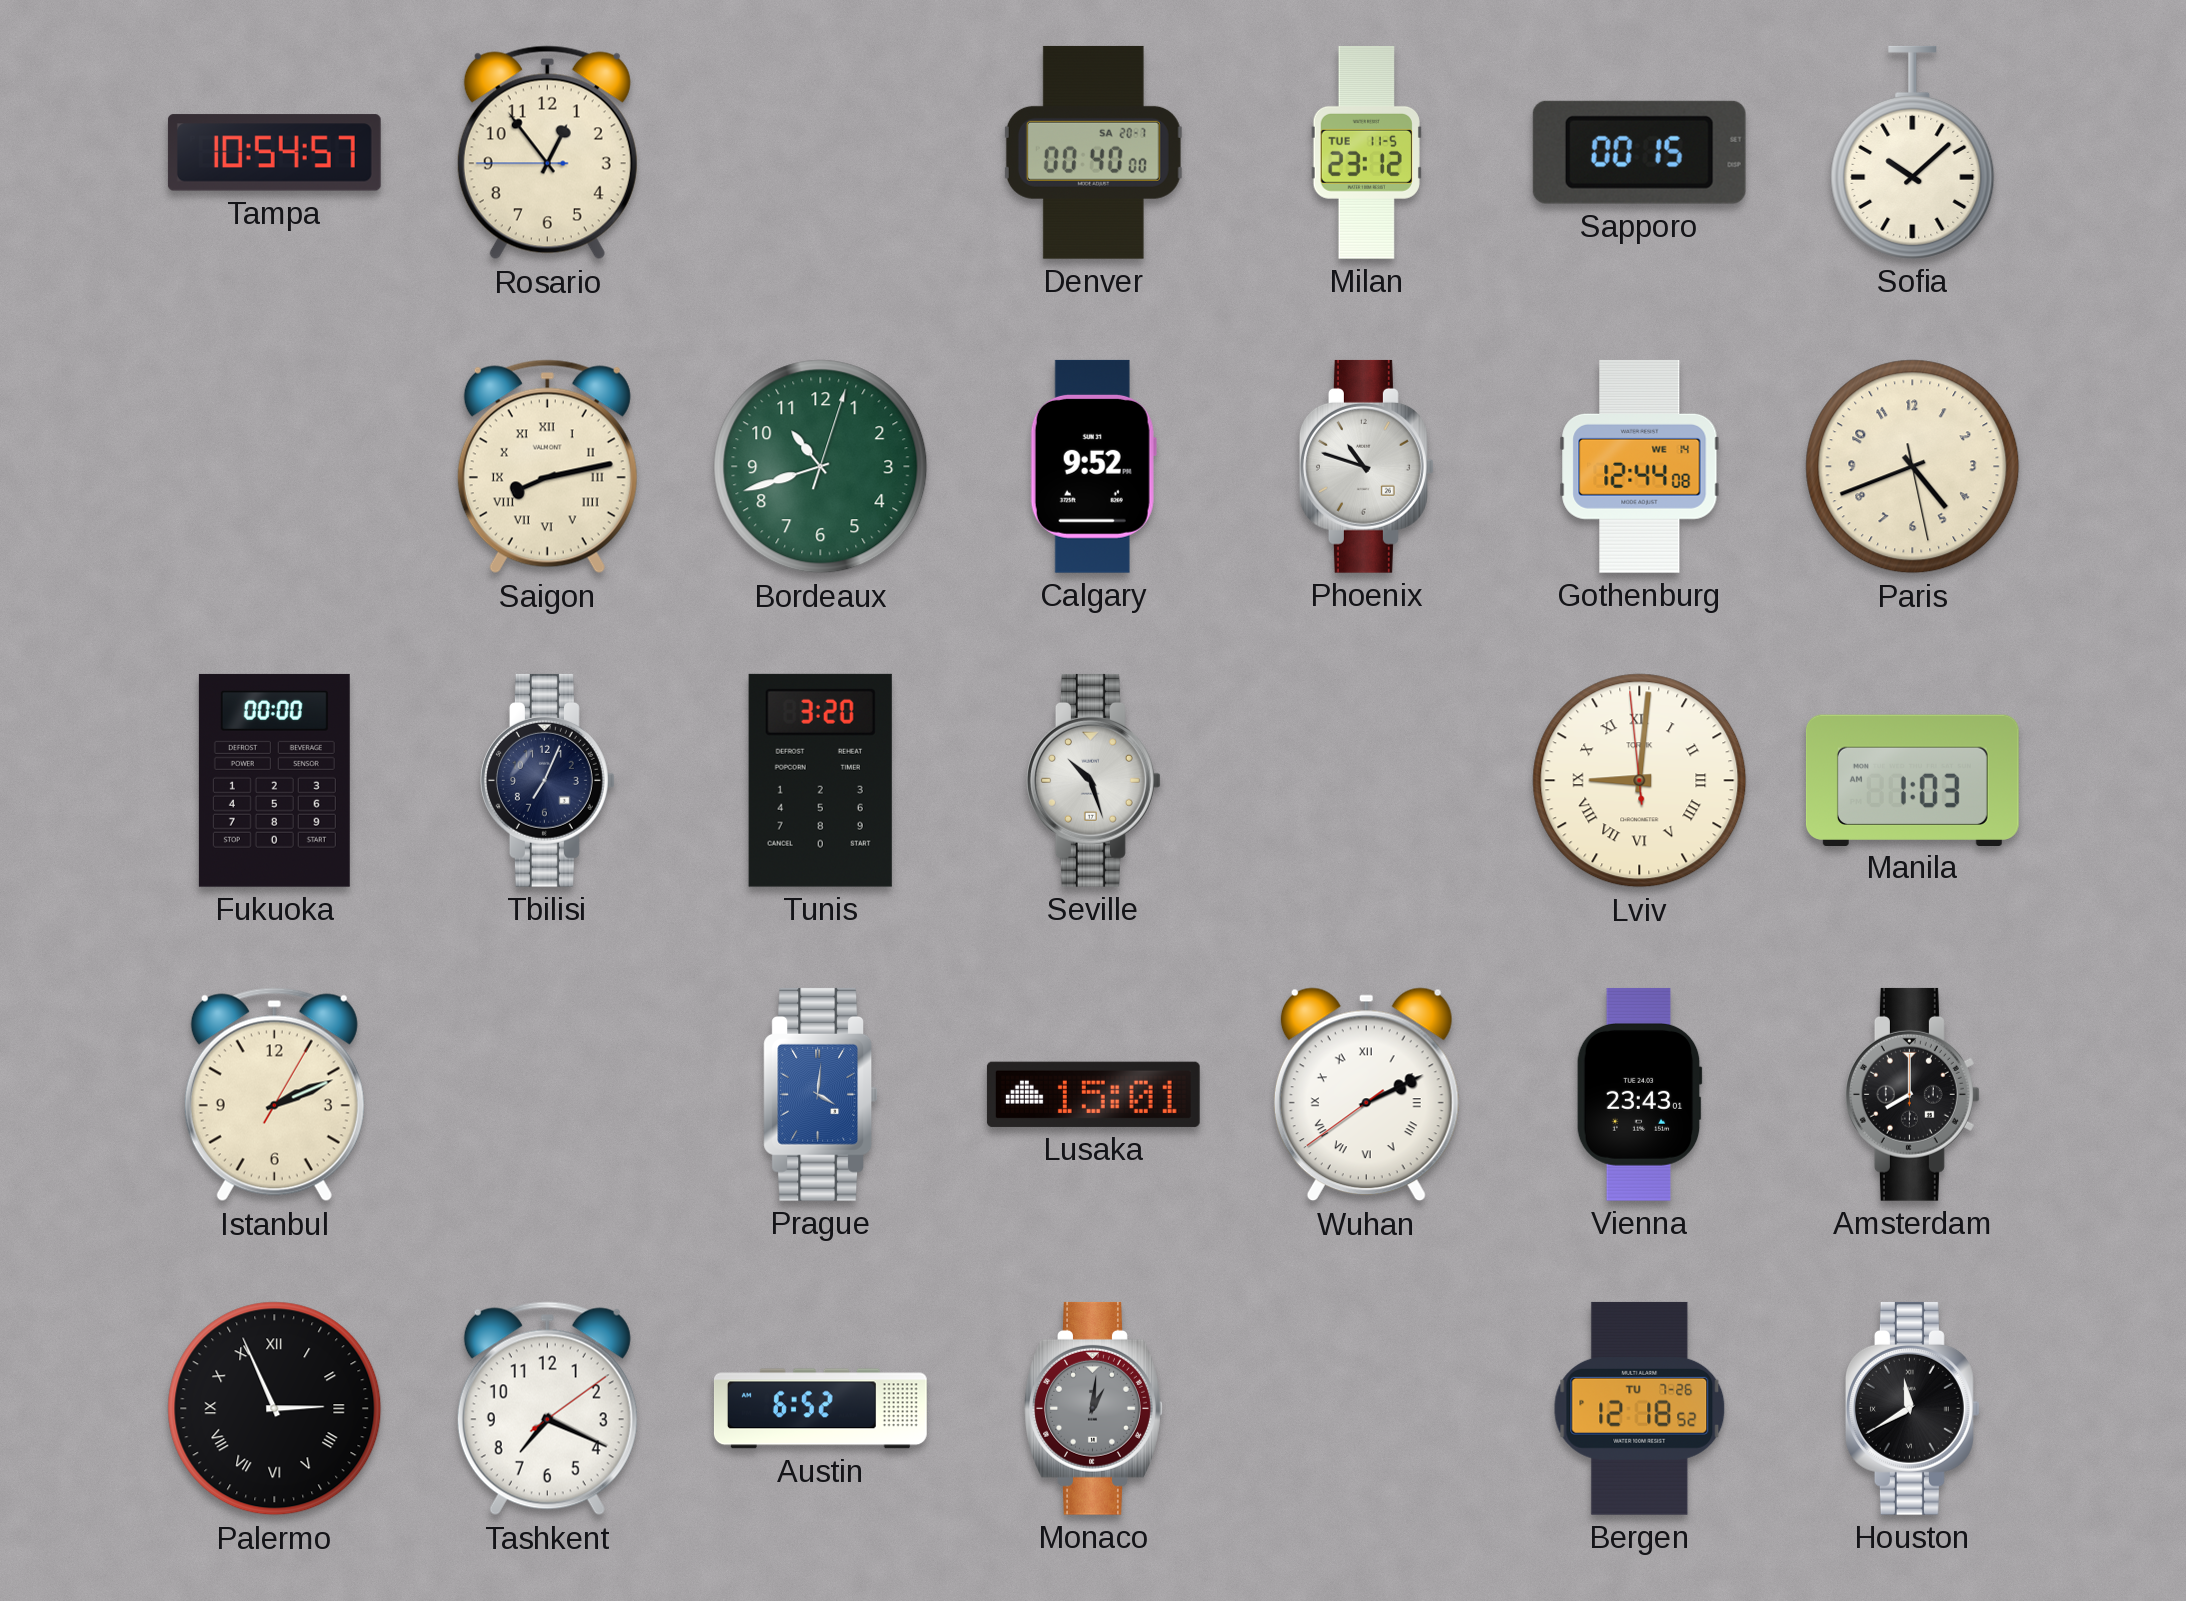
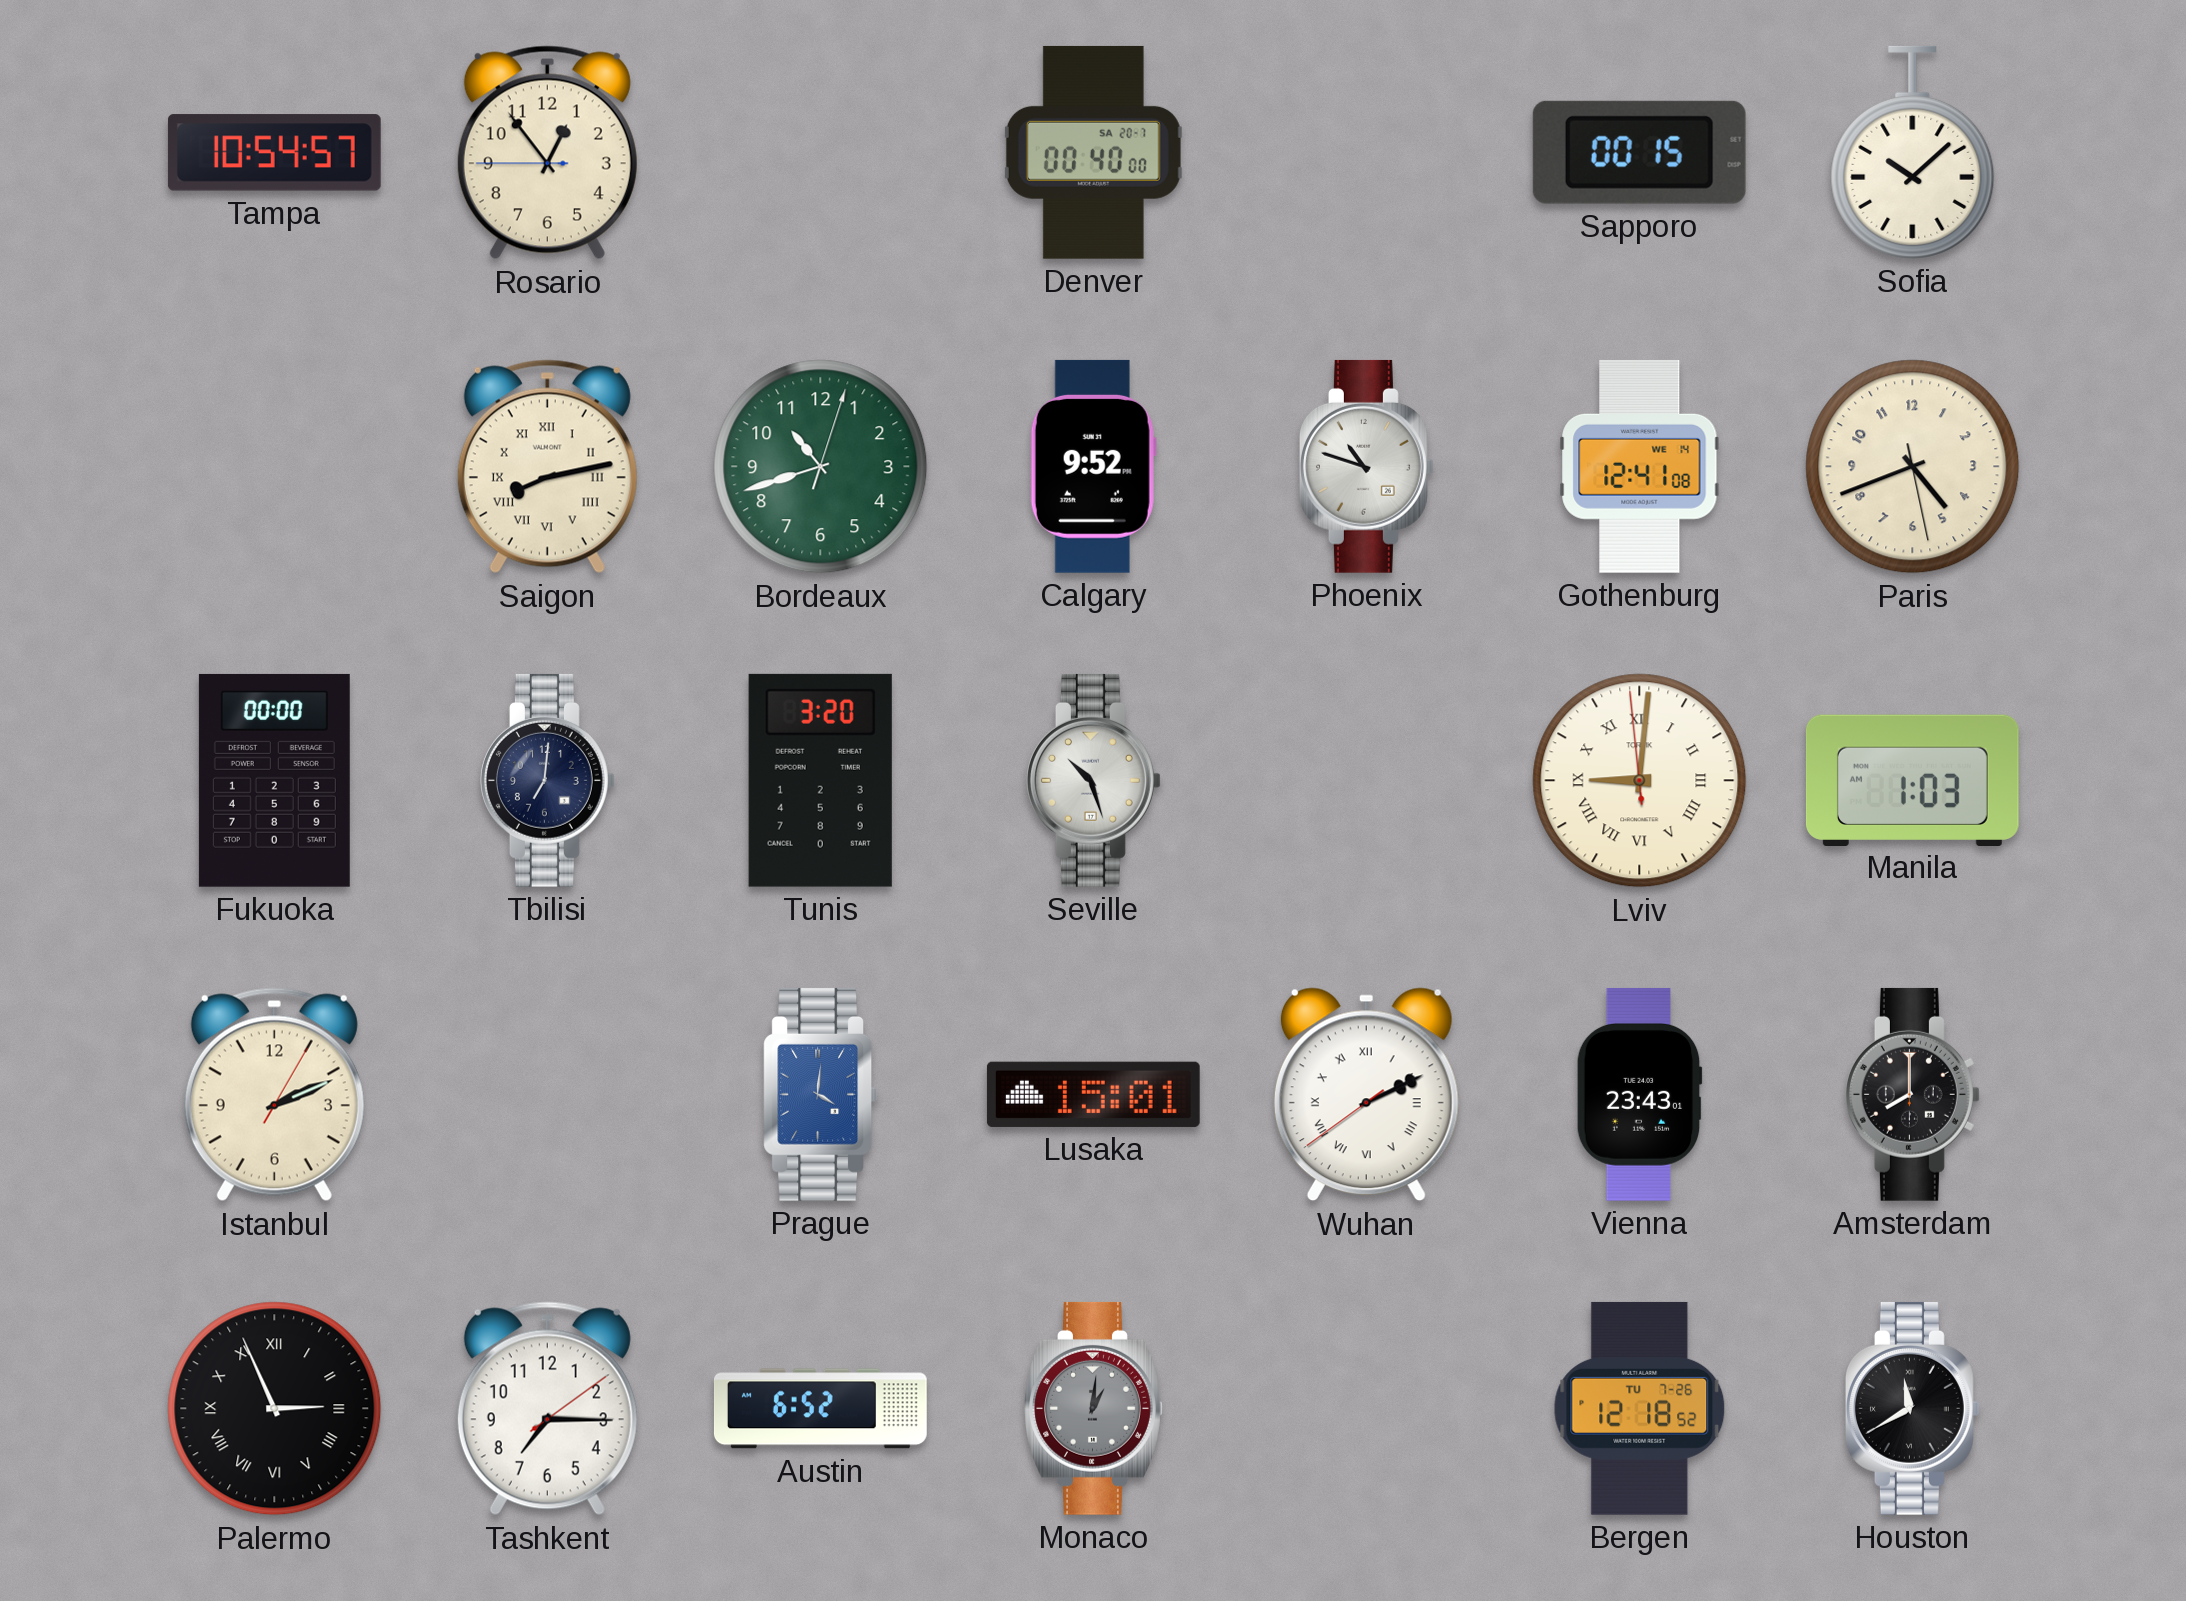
Milan: 23:12 -> none (1366, 152)
Gothenburg: 12:44 -> 12:41 (1640, 466)
Tbilisi: 7:04 -> 7:01 (547, 780)
Tashkent: 7:19 -> 7:15 (547, 1409)
